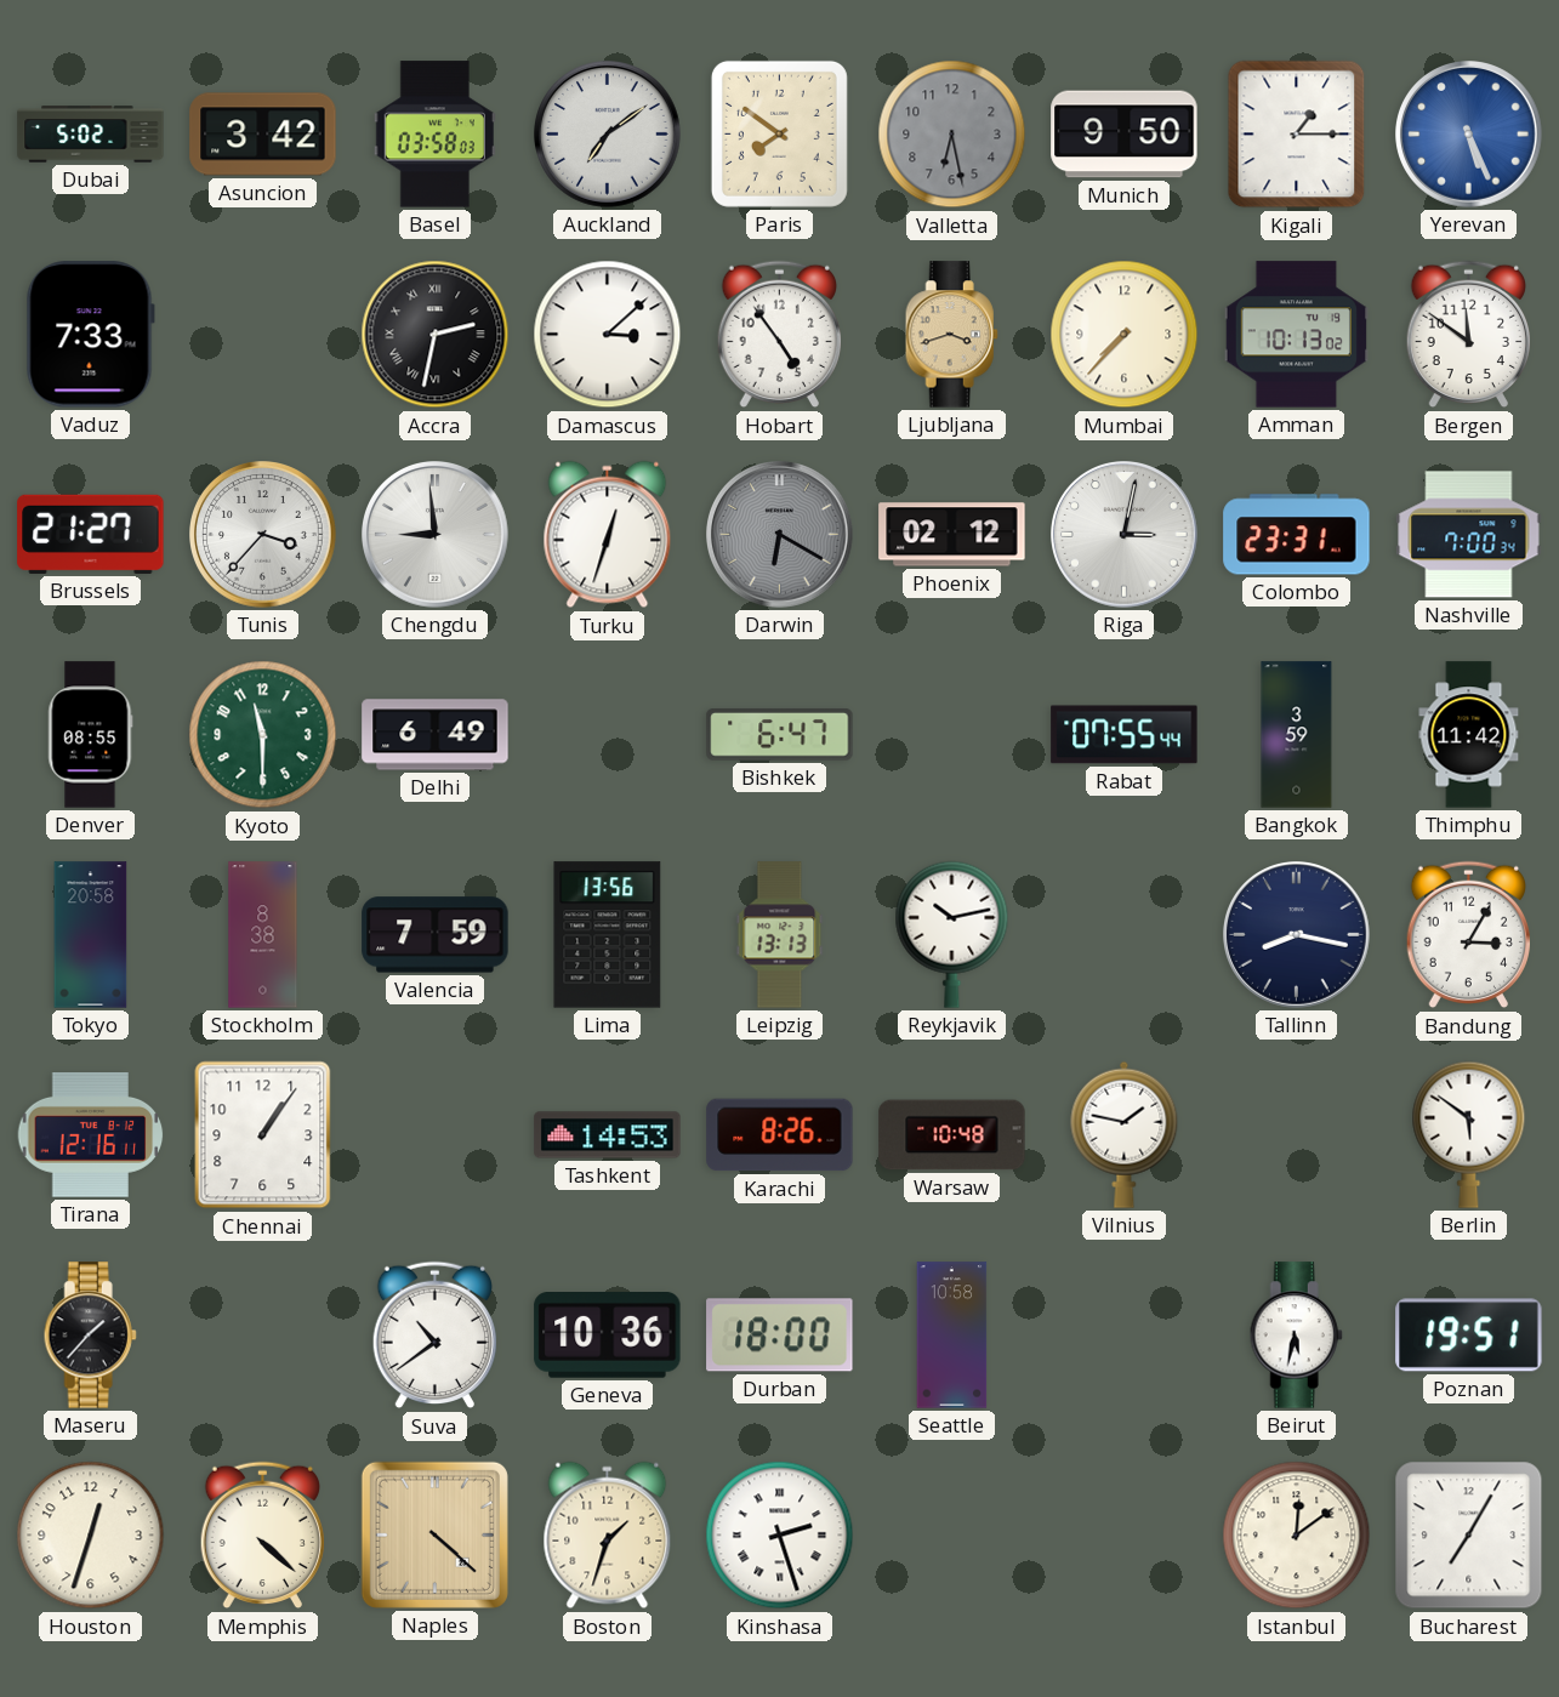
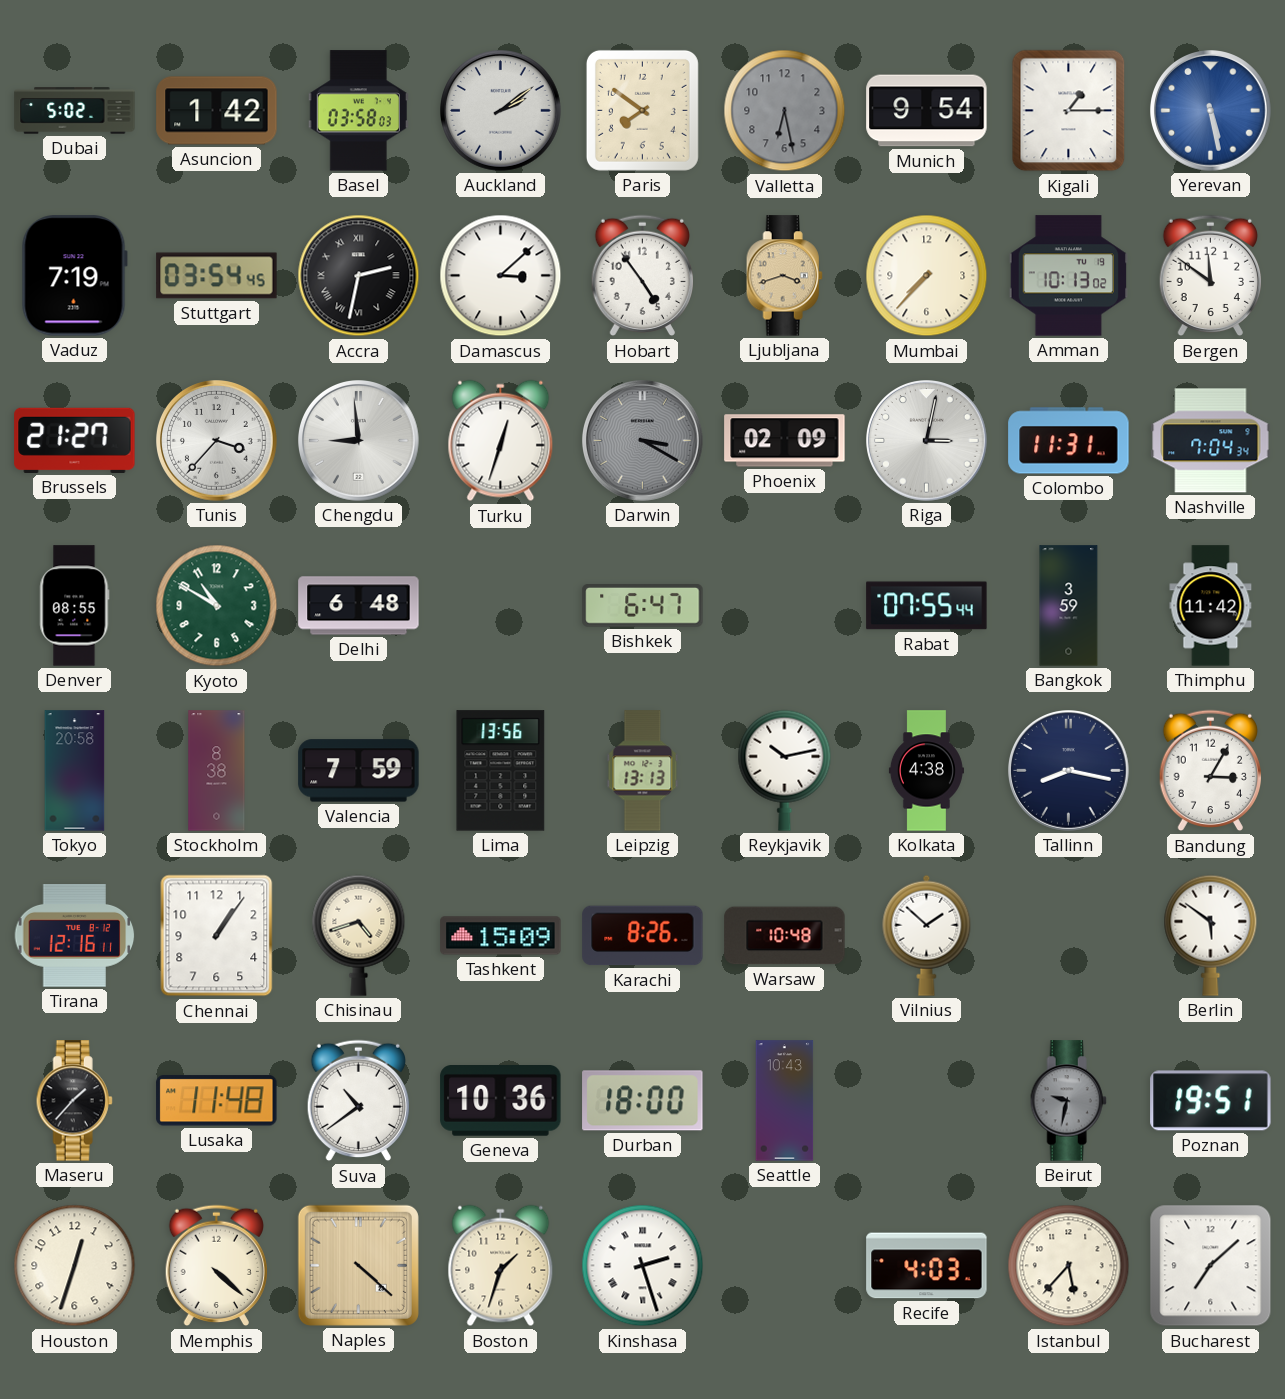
Asuncion: 3:42 -> 1:42 (217, 111)
Auckland: 7:09 -> 2:09 (501, 111)
Munich: 9:50 -> 9:54 (927, 111)
Yerevan: 5:26 -> 5:28 (1211, 111)
Vaduz: 7:33 -> 7:19 (74, 276)
Stuttgart: none -> 03:54 (217, 276)
Darwin: 6:20 -> 3:20 (643, 441)
Phoenix: 02:12 -> 02:09 (785, 441)
Colombo: 23:31 -> 11:31 (1069, 441)
Nashville: 7:00 -> 7:04 (1211, 441)
Kyoto: 11:30 -> 10:50 (217, 606)
Delhi: 6:49 -> 6:48 (359, 606)
Kolkata: none -> 4:38 (926, 771)
Chisinau: none -> 4:42 (359, 935)
Tashkent: 14:53 -> 15:09 (501, 936)
Vilnius: 1:47 -> 1:52 (927, 935)
Lusaka: none -> 11:48 (217, 1101)
Seattle: 10:58 -> 10:43 (785, 1101)
Beirut: 5:32 -> 9:32 (1068, 1101)
Beirut dial: white -> grey (1068, 1101)
Recife: none -> 4:03 (927, 1266)
Istanbul: 12:09 -> 5:37 (1069, 1266)
Bucharest: 7:05 -> 7:08 (1211, 1266)
